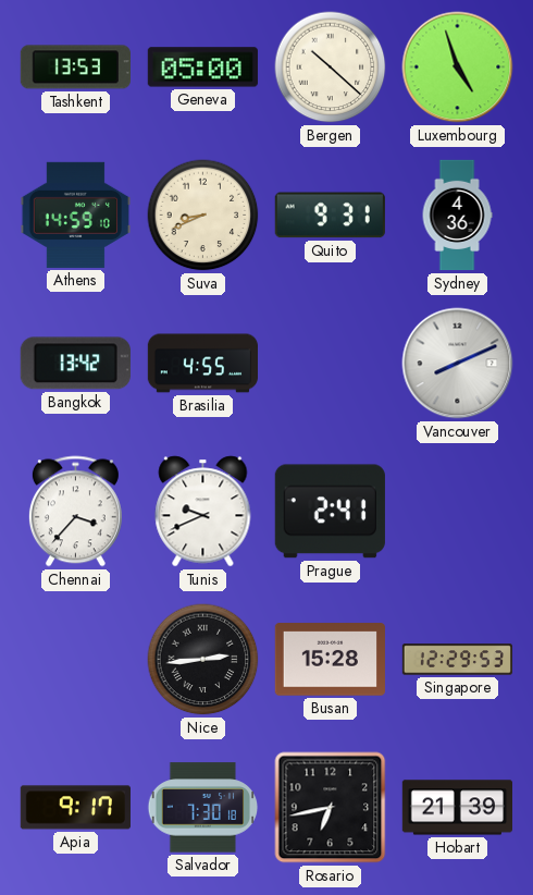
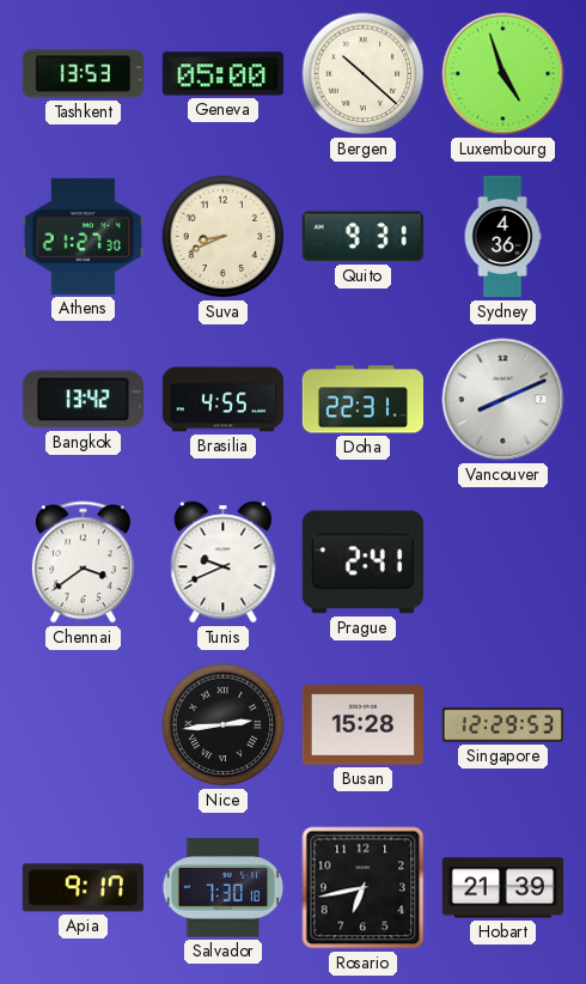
Athens: 14:59 -> 21:27 (83, 236)
Doha: none -> 22:31 (362, 400)
Chennai: 3:37 -> 3:39 (83, 563)
